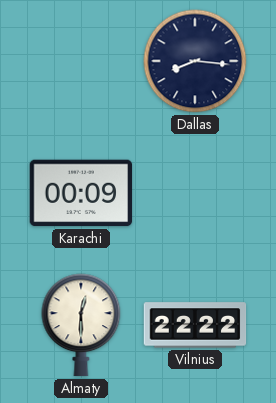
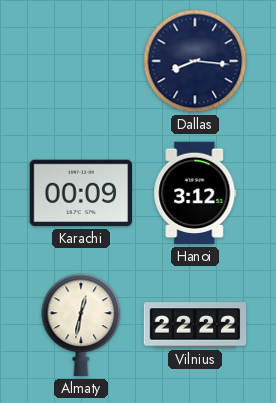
Hanoi: none -> 3:12 (195, 193)
Almaty: 12:30 -> 12:32 (81, 325)
